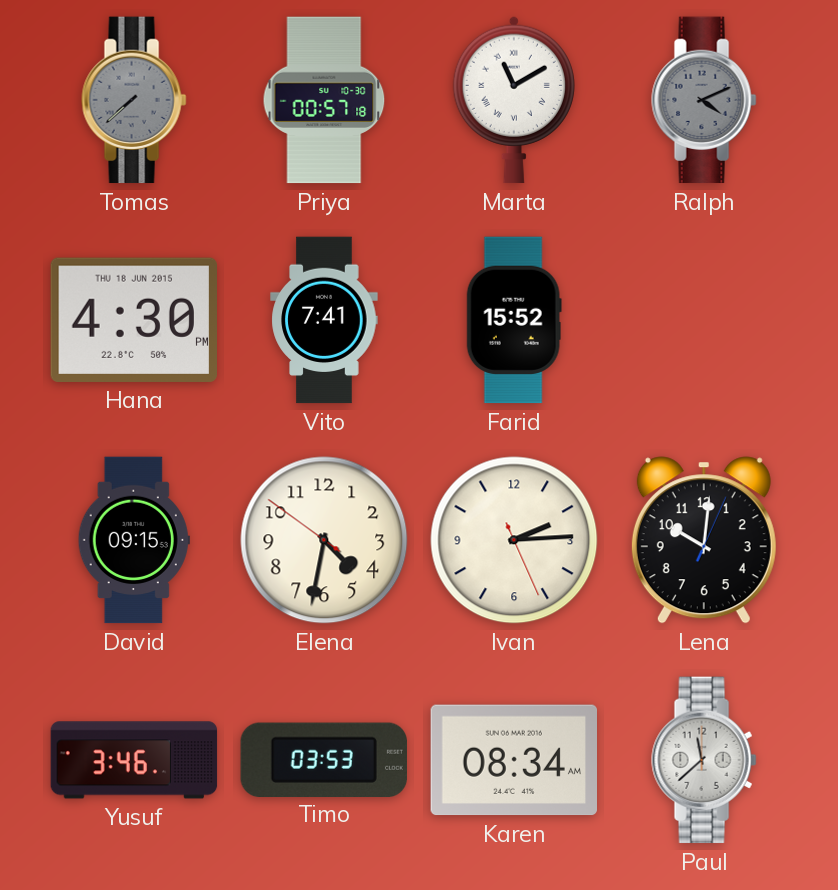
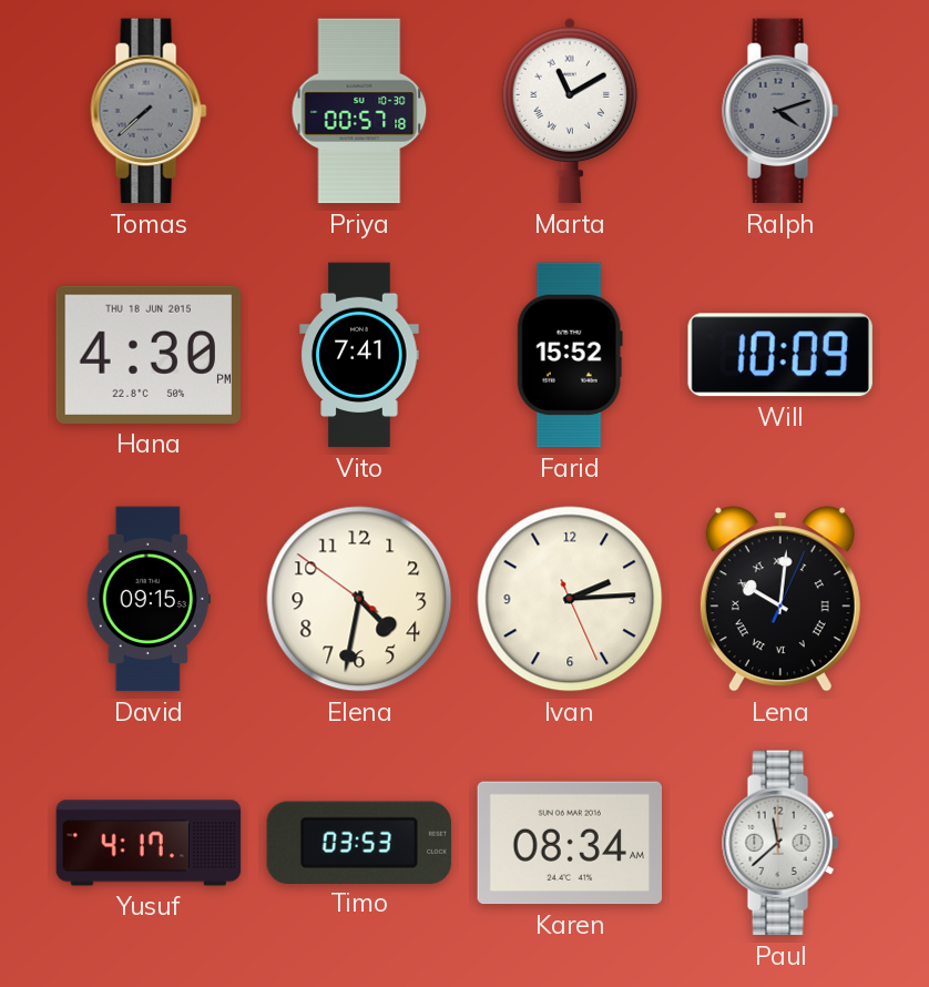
Ralph: 4:11 -> 4:12 (780, 111)
Will: none -> 10:09 (780, 355)
Lena numerals: Arabic -> Roman (780, 599)
Yusuf: 3:46 -> 4:17 (149, 843)
